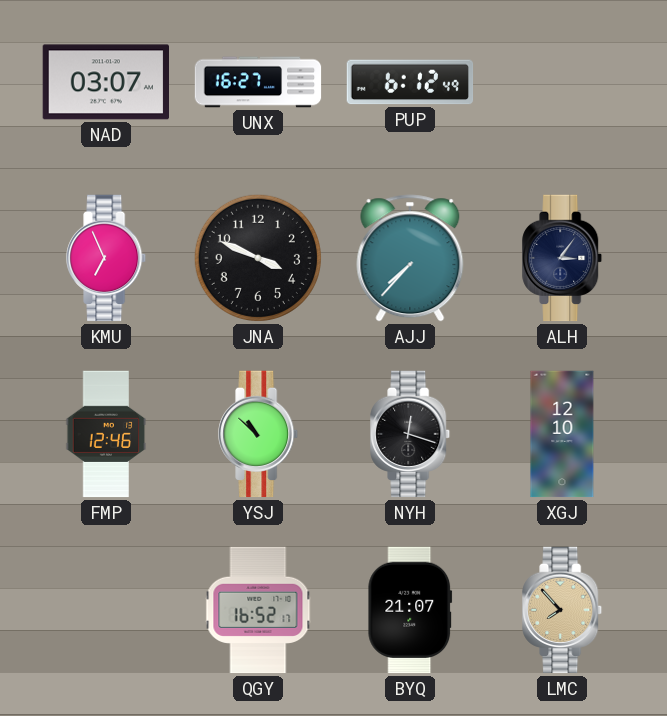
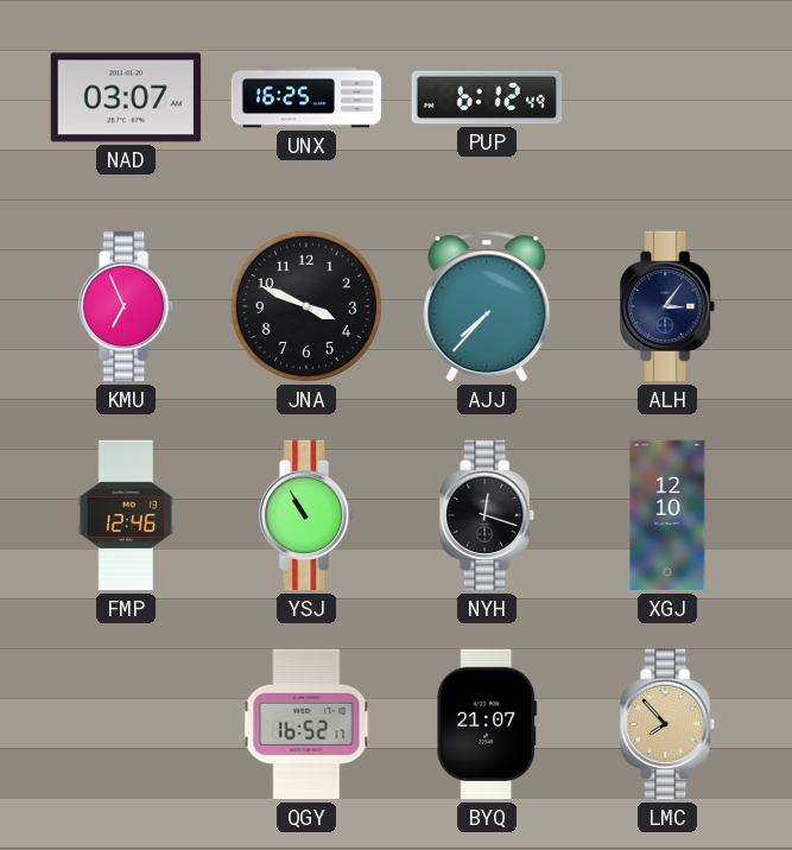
UNX: 16:27 -> 16:25 (306, 97)
YSJ: 10:52 -> 10:55 (308, 515)
